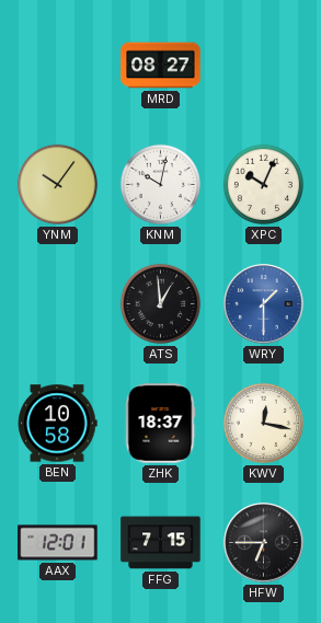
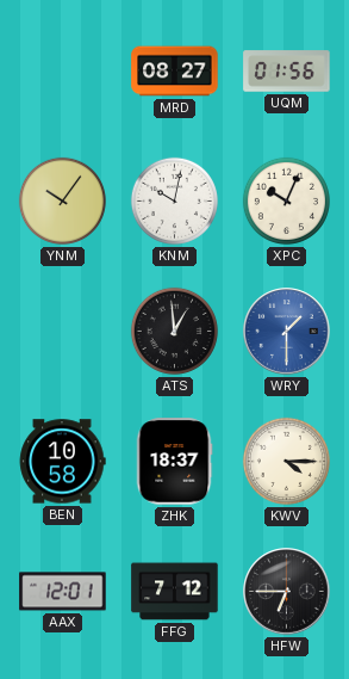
UQM: none -> 01:56 (287, 72)
KWV: 12:17 -> 4:15 (286, 461)
FFG: 7:15 -> 7:12 (175, 592)
